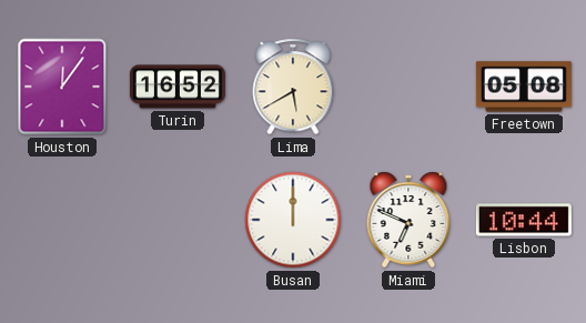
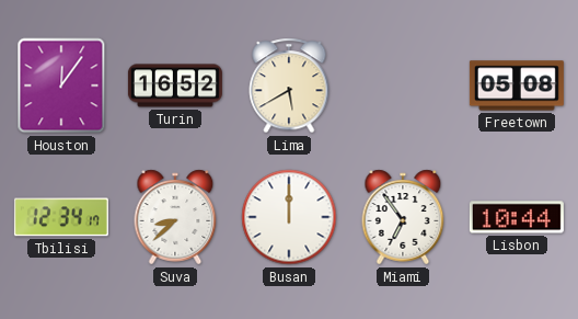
Tbilisi: none -> 12:34 (61, 217)
Suva: none -> 8:38 (175, 217)
Miami: 6:49 -> 6:54 (403, 217)
